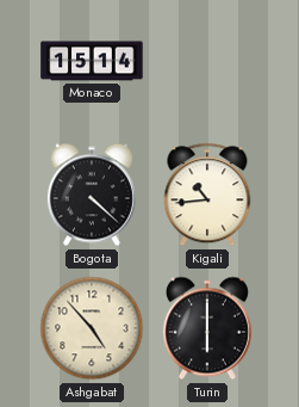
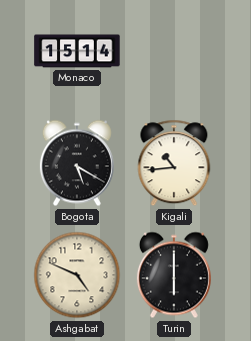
Bogota: 4:22 -> 5:20 (77, 163)
Ashgabat: 4:53 -> 4:49 (77, 275)
